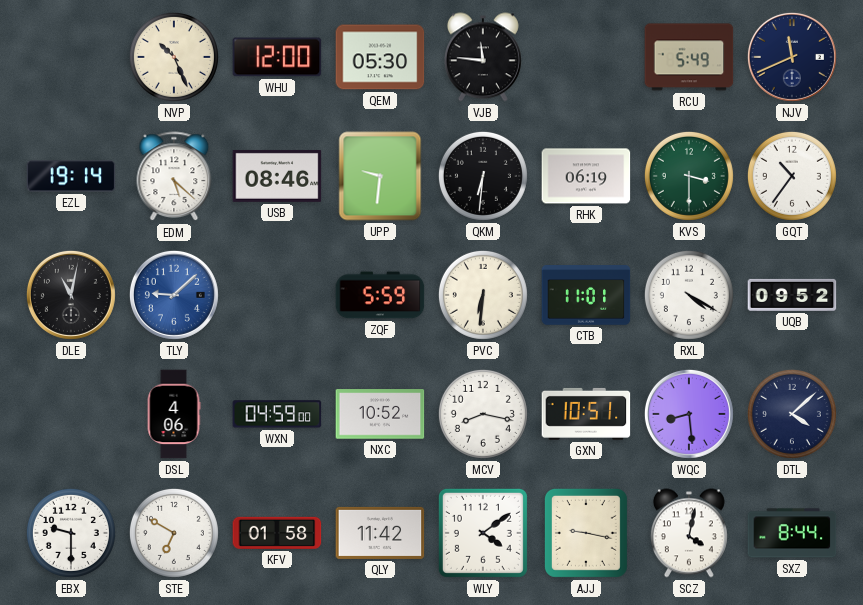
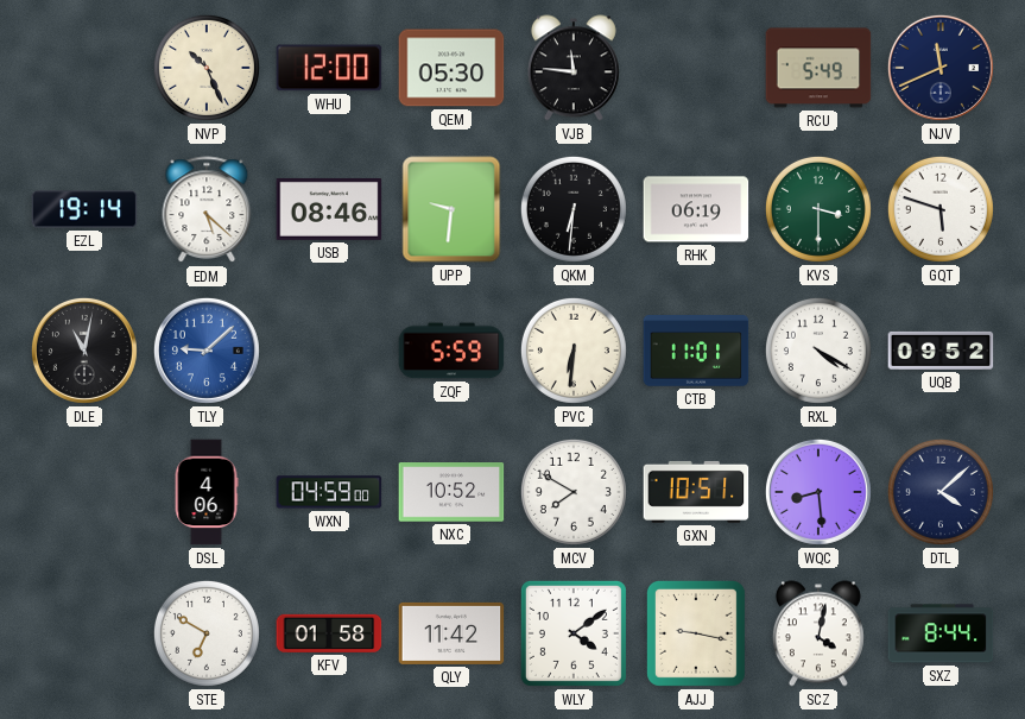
GQT: 10:36 -> 5:48 (941, 209)
MCV: 8:17 -> 7:50 (574, 492)
EBX: 9:30 -> none (71, 533)
